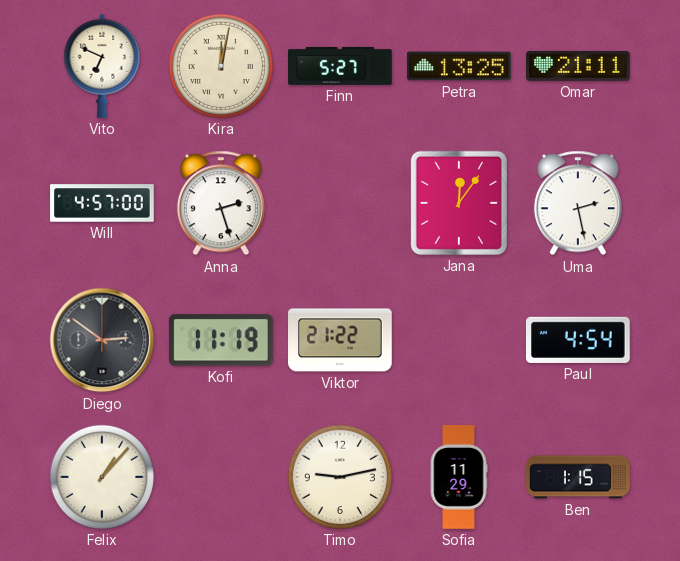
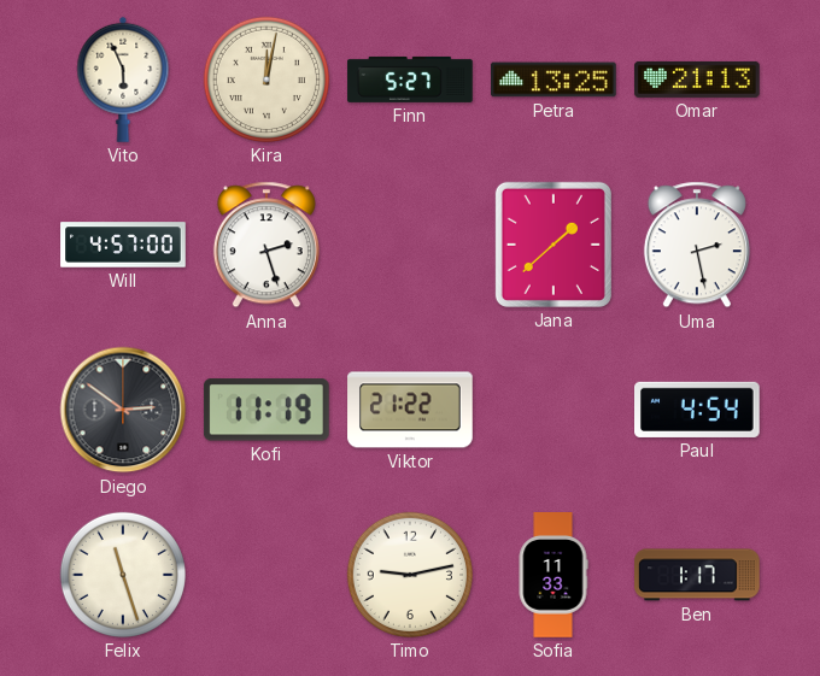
Vito: 6:49 -> 5:56 (123, 80)
Omar: 21:11 -> 21:13 (697, 80)
Jana: 12:06 -> 1:38 (553, 245)
Felix: 1:07 -> 11:27 (123, 575)
Sofia: 11:29 -> 11:33 (553, 575)
Ben: 1:15 -> 1:17 (697, 575)
